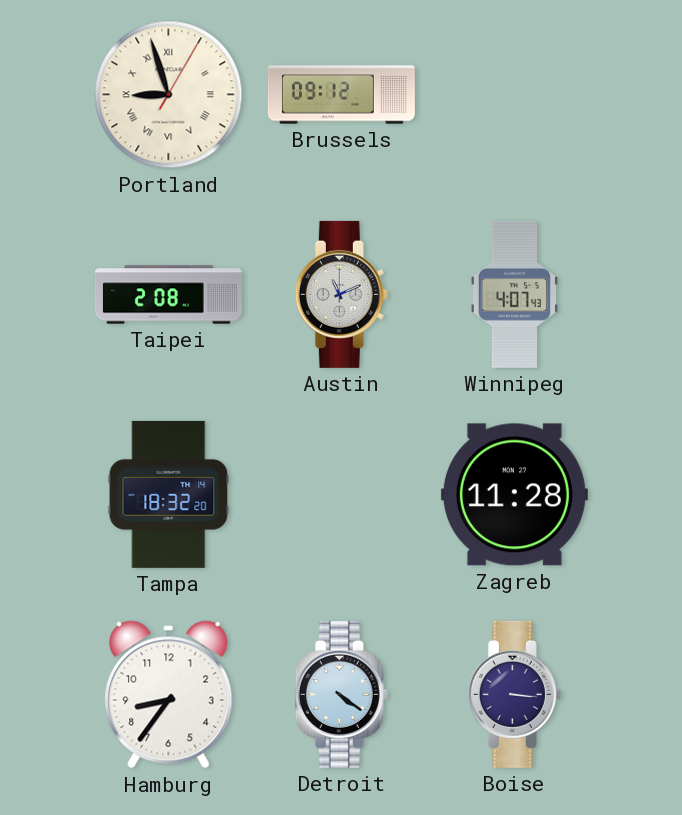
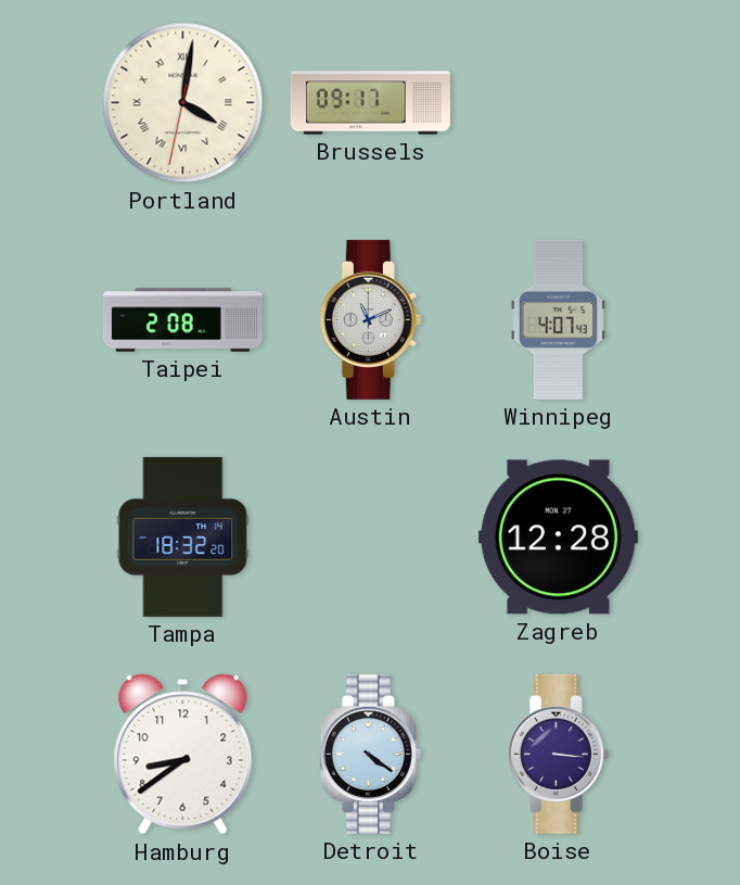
Portland: 8:57 -> 4:01 (183, 103)
Brussels: 09:12 -> 09:17 (370, 103)
Zagreb: 11:28 -> 12:28 (558, 538)
Hamburg: 8:36 -> 8:39 (183, 755)
